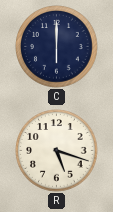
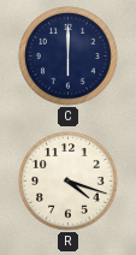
R: 5:18 -> 4:18 (69, 182)
